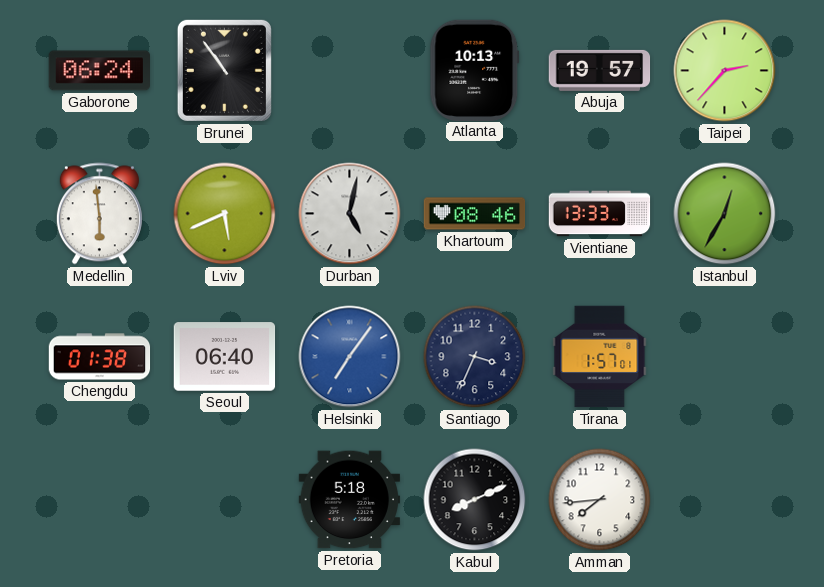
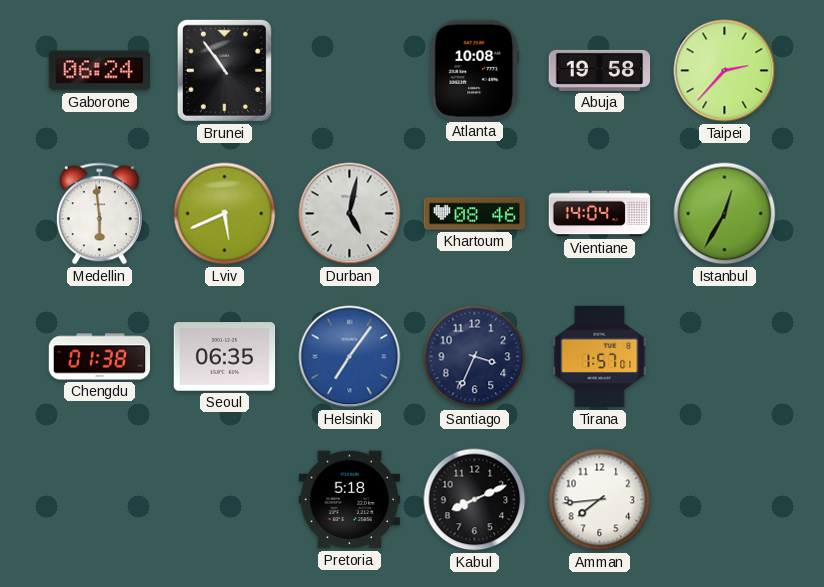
Atlanta: 10:13 -> 10:08 (475, 70)
Abuja: 19:57 -> 19:58 (600, 70)
Vientiane: 13:33 -> 14:04 (600, 214)
Seoul: 06:40 -> 06:35 (225, 357)
